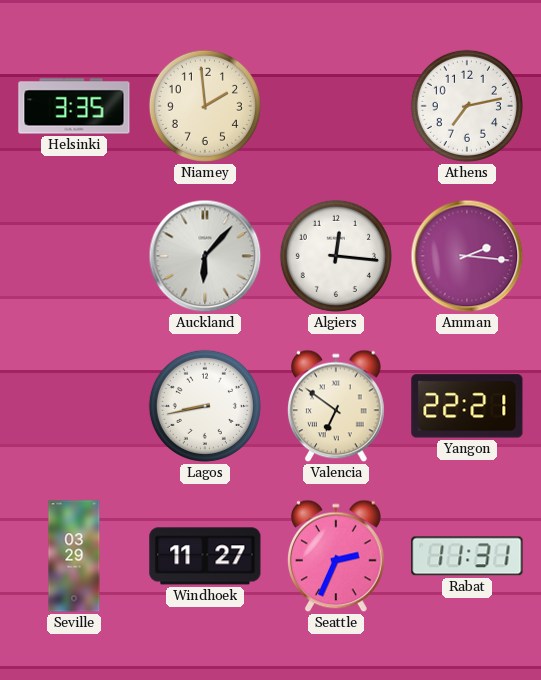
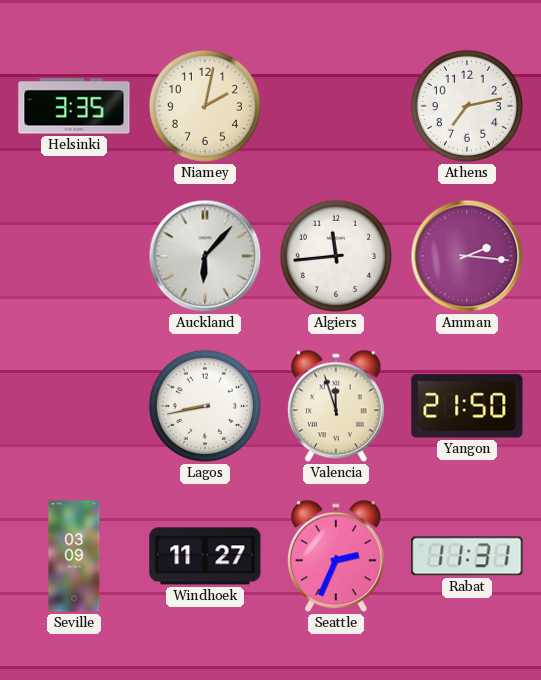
Niamey: 1:59 -> 2:02 (205, 106)
Algiers: 12:16 -> 11:44 (336, 256)
Valencia: 6:51 -> 11:57 (336, 406)
Yangon: 22:21 -> 21:50 (467, 406)
Seville: 03:29 -> 03:09 (74, 556)
